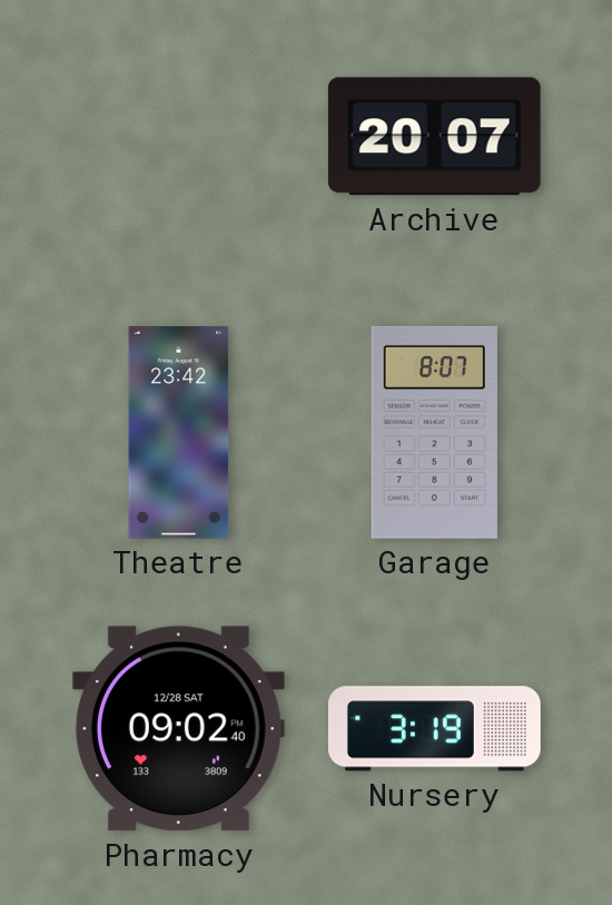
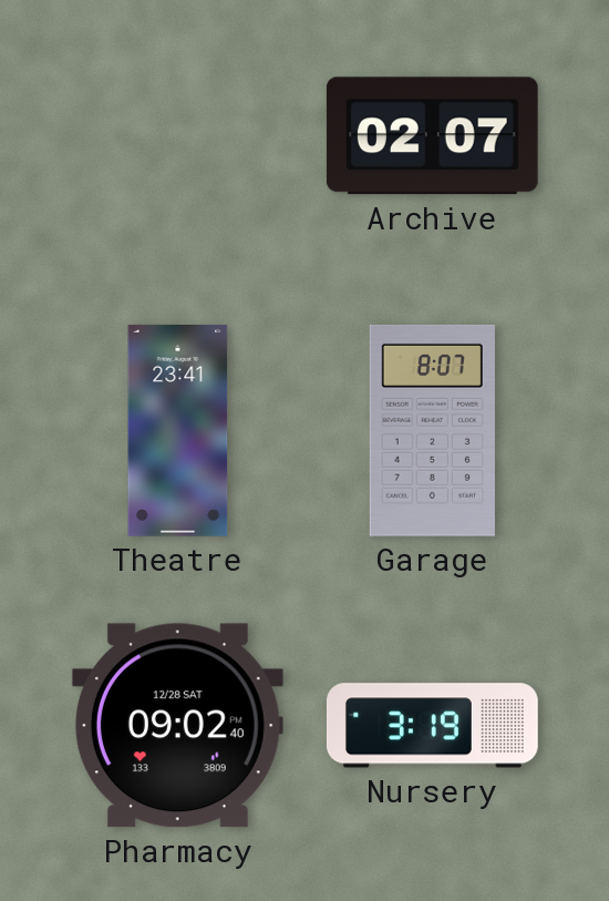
Archive: 20:07 -> 02:07 (432, 136)
Theatre: 23:42 -> 23:41 (178, 431)
